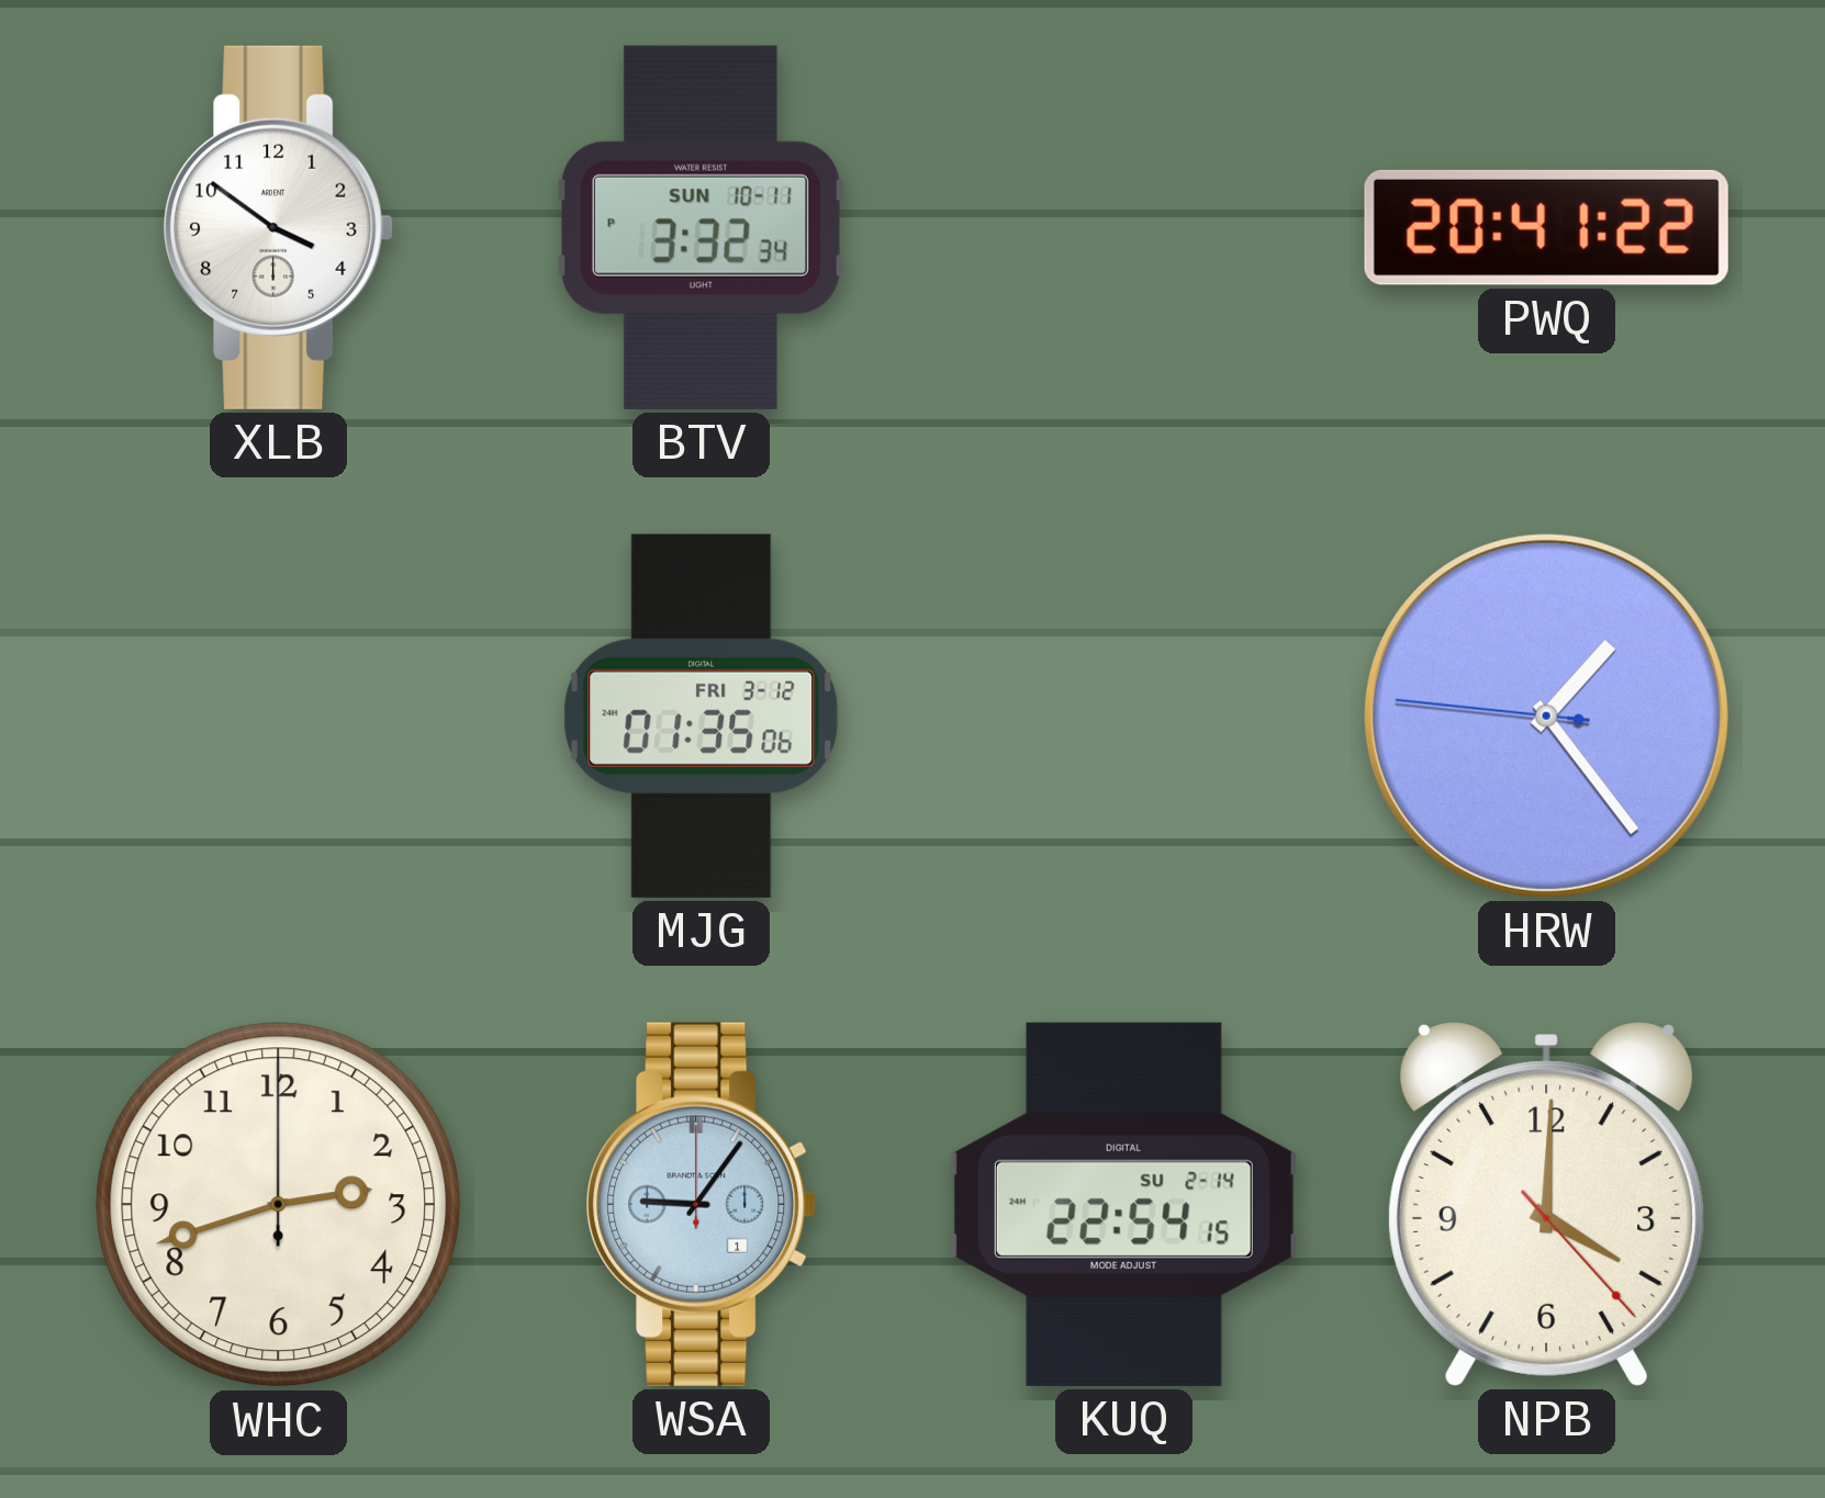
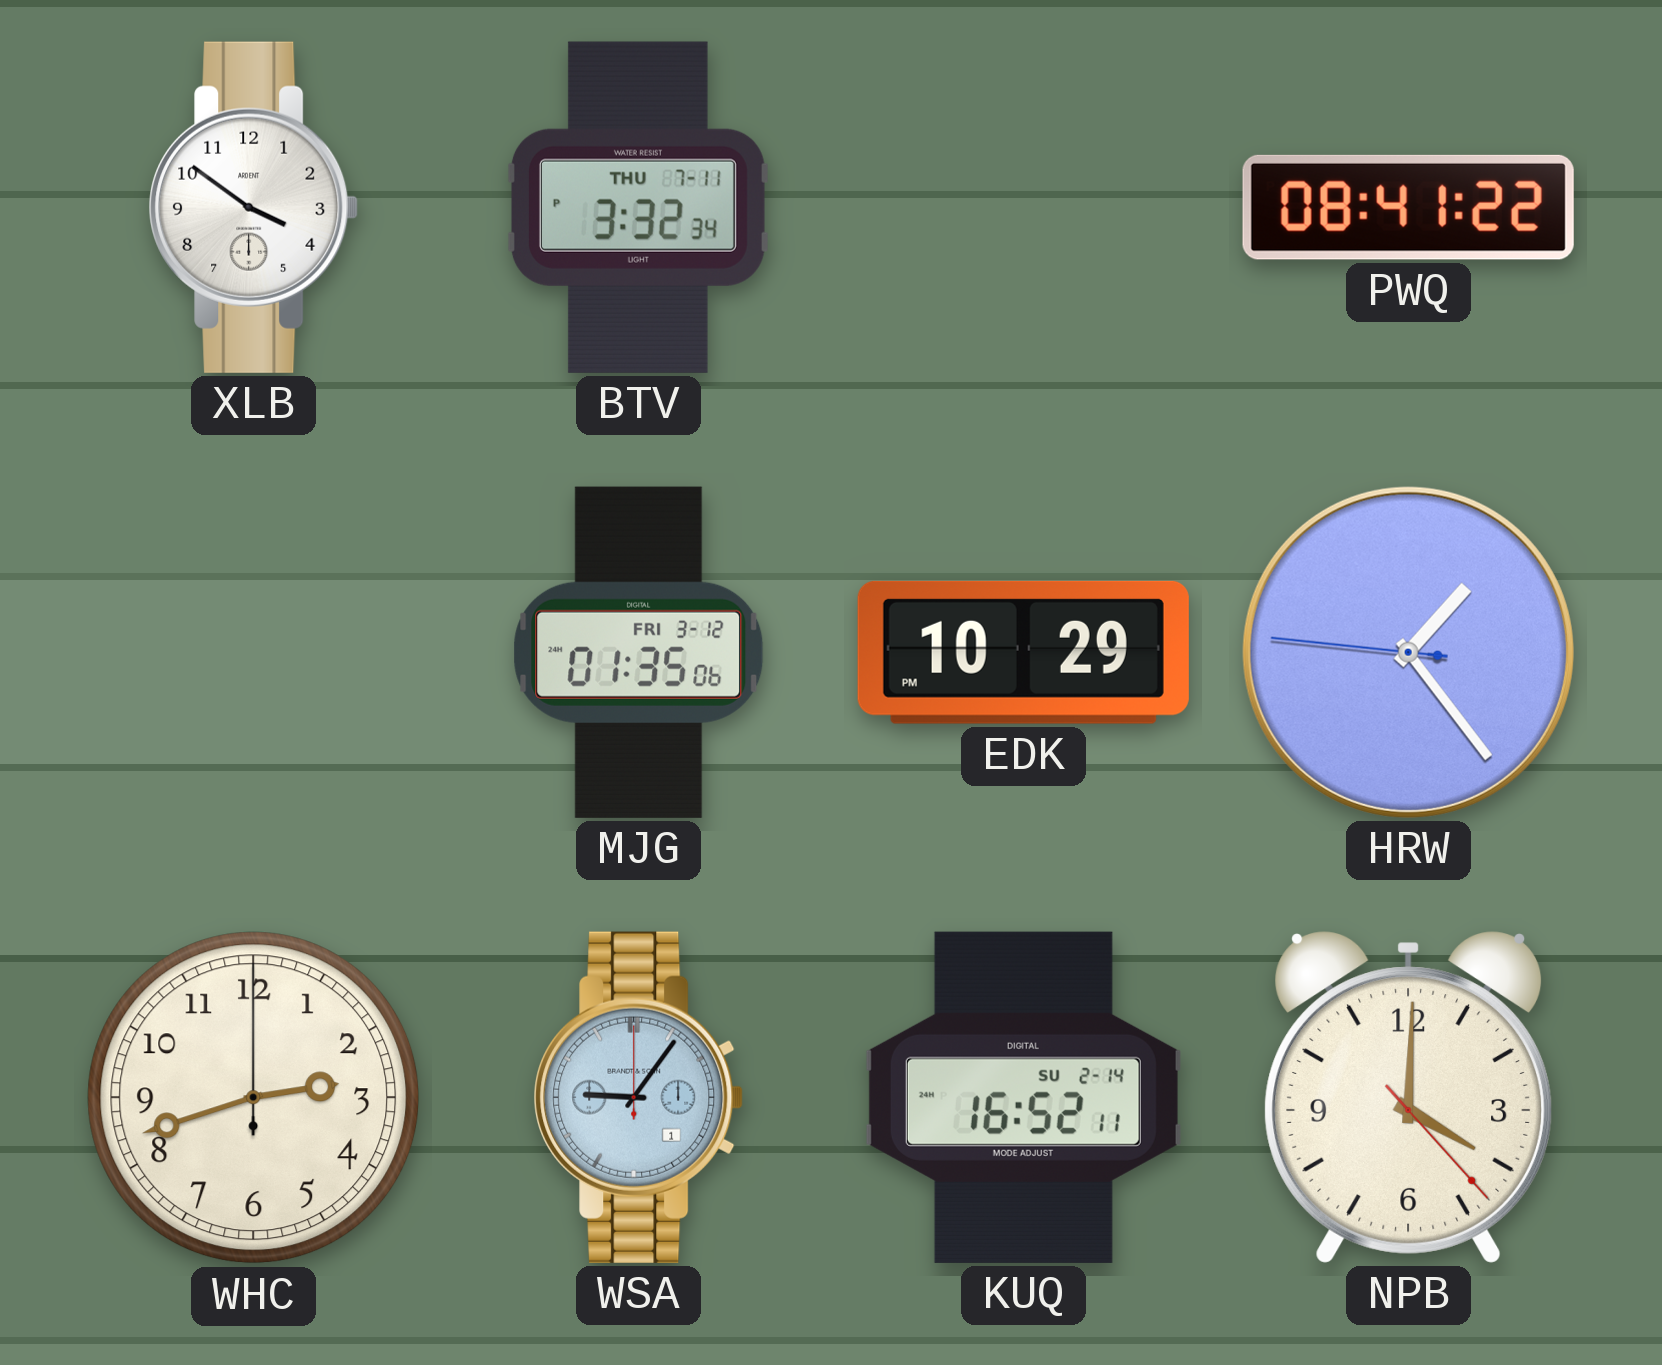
BTV date: SUN 10-11 -> THU 7-11 (638, 207)
PWQ: 20:41 -> 08:41 (1408, 207)
EDK: none -> 10:29 (1023, 652)
KUQ: 22:54 -> 16:52 (1023, 1097)
